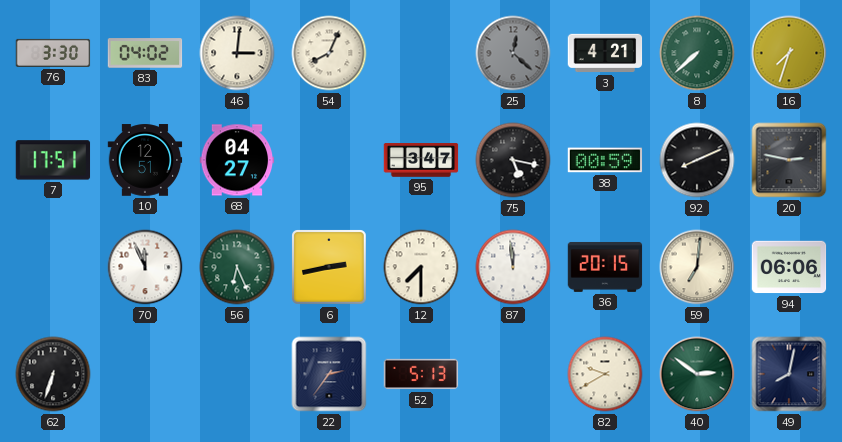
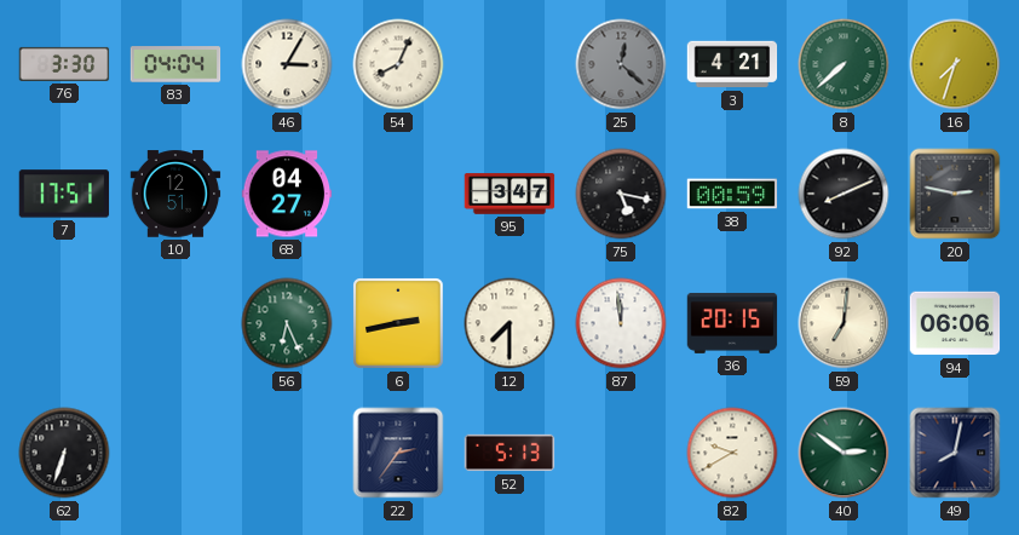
83: 04:02 -> 04:04 (175, 64)
46: 3:01 -> 3:05 (287, 64)
70: 11:56 -> none (145, 267)
